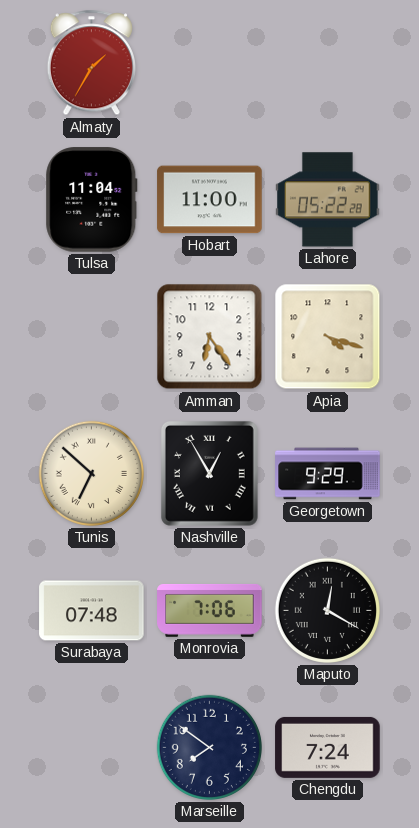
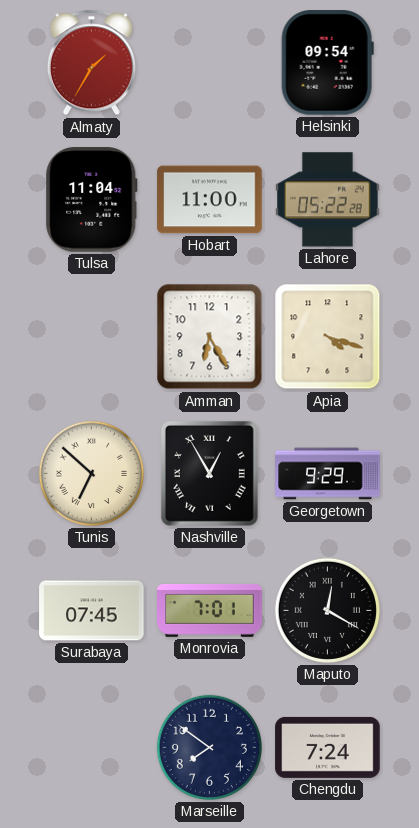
Helsinki: none -> 09:54 (327, 63)
Amman: 6:24 -> 6:25 (210, 337)
Surabaya: 07:48 -> 07:45 (92, 611)
Monrovia: 7:06 -> 7:01 (210, 611)
